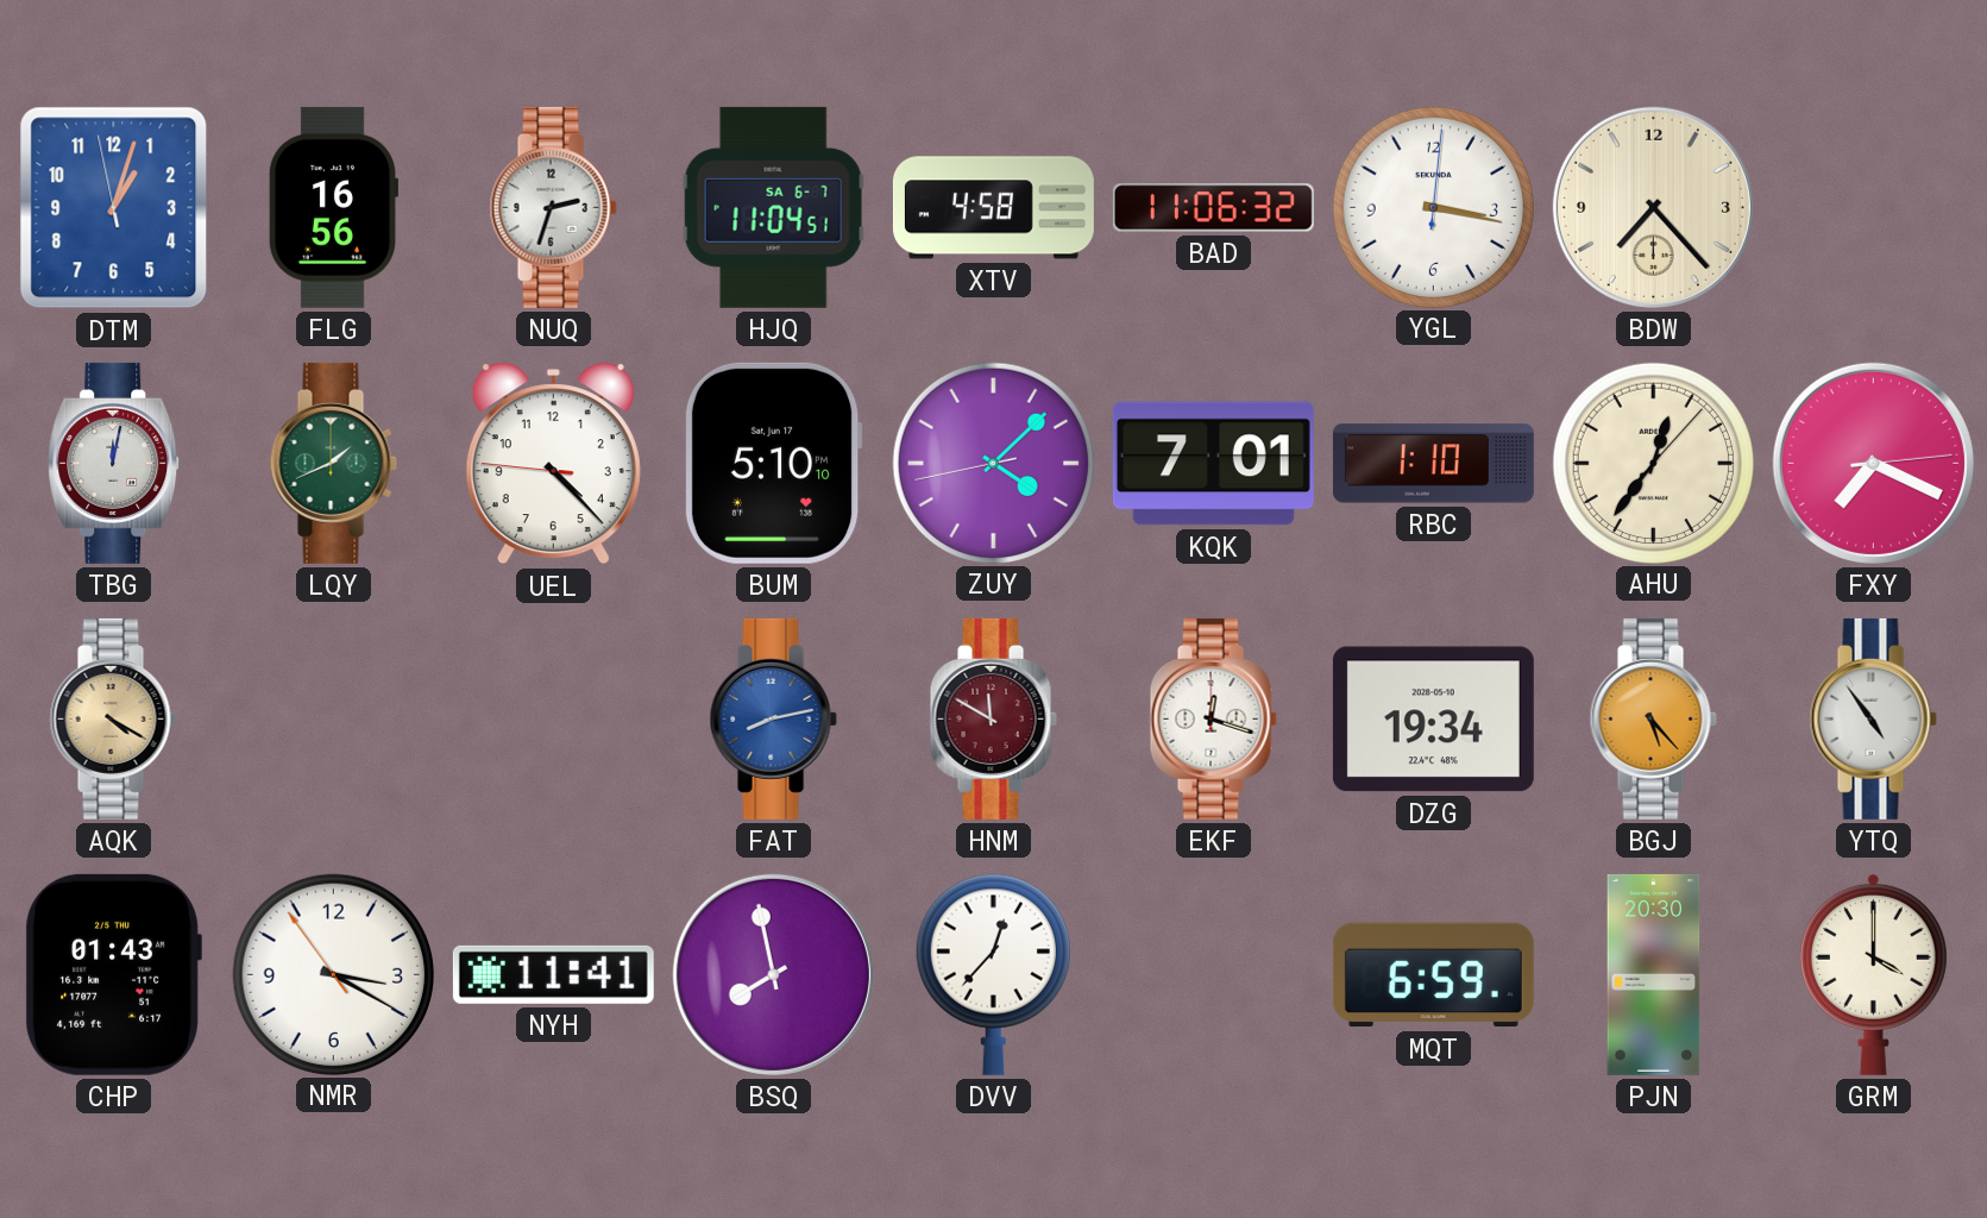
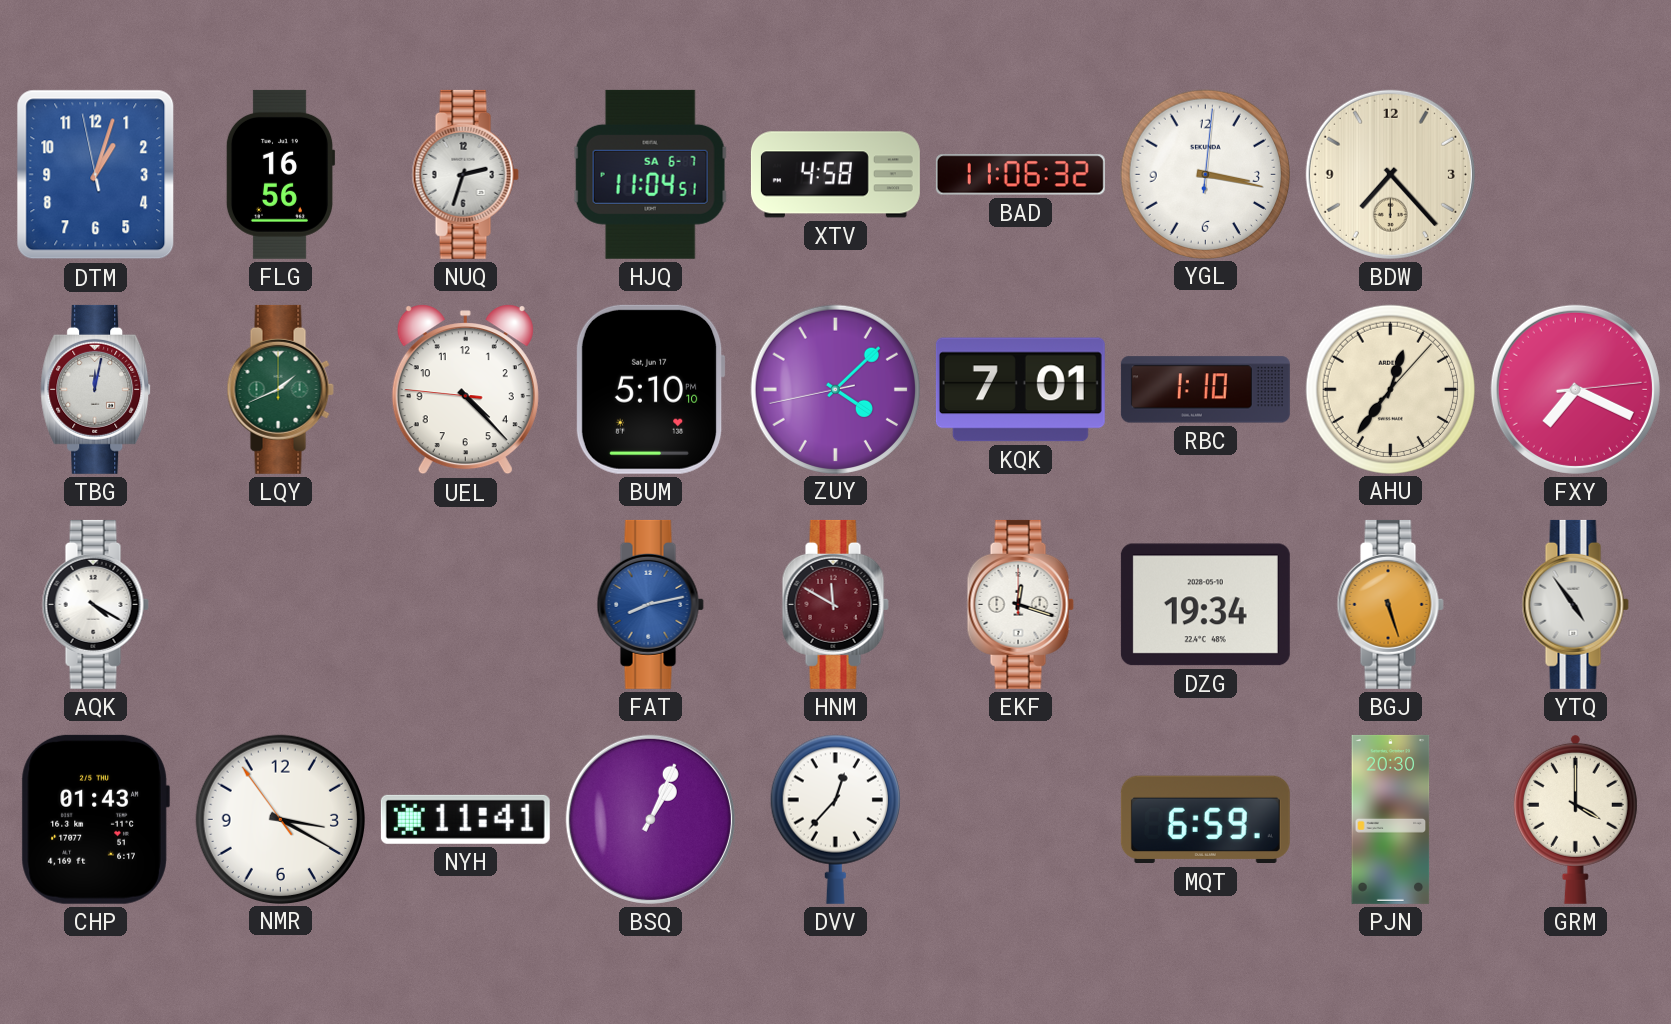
AQK dial: champagne -> white (95, 604)
BGJ: 5:23 -> 5:27 (1390, 604)
BSQ: 7:58 -> 1:04 (650, 819)
